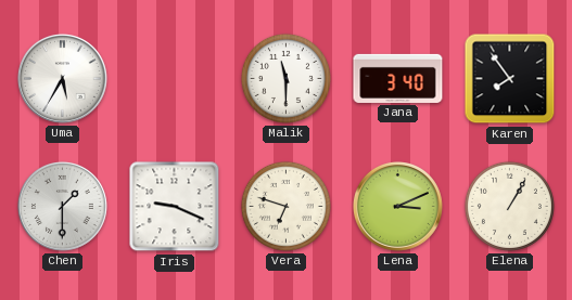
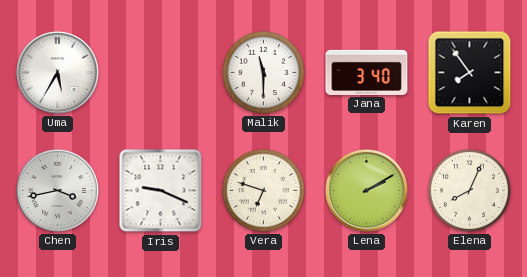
Chen: 1:30 -> 3:43 (57, 190)
Lena: 3:11 -> 2:10 (366, 190)
Elena: 1:05 -> 8:04 (469, 190)
